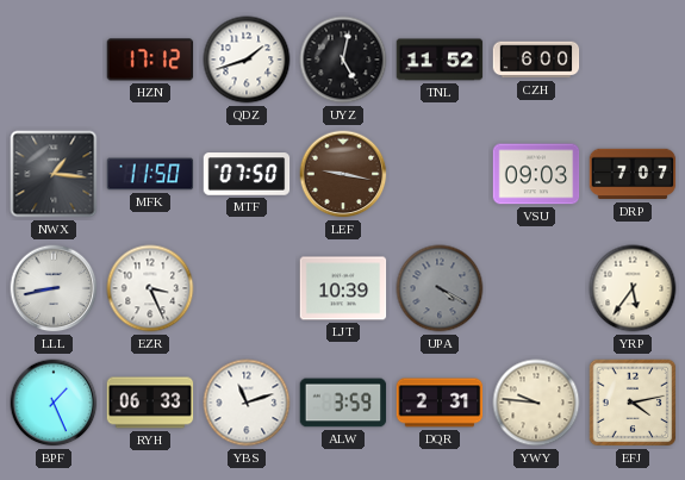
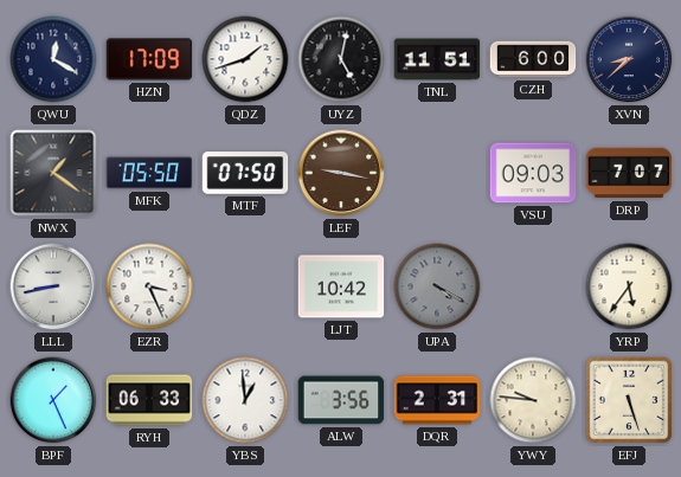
QWU: none -> 12:20 (53, 59)
HZN: 17:12 -> 17:09 (149, 59)
TNL: 11:52 -> 11:51 (437, 59)
XVN: none -> 8:38 (629, 59)
NWX: 1:16 -> 1:21 (53, 173)
MFK: 11:50 -> 05:50 (149, 173)
LJT: 10:39 -> 10:42 (341, 286)
YBS: 11:12 -> 12:59 (245, 400)
ALW: 3:59 -> 3:56 (341, 400)
EFJ: 4:13 -> 5:27 (629, 400)
